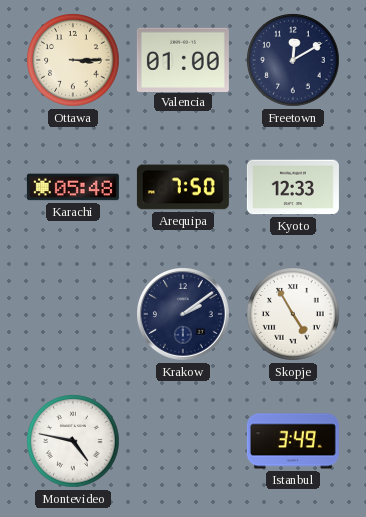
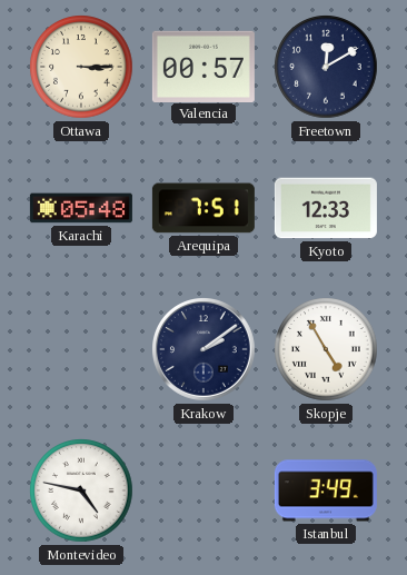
Valencia: 01:00 -> 00:57 (203, 66)
Arequipa: 7:50 -> 7:51 (203, 208)
